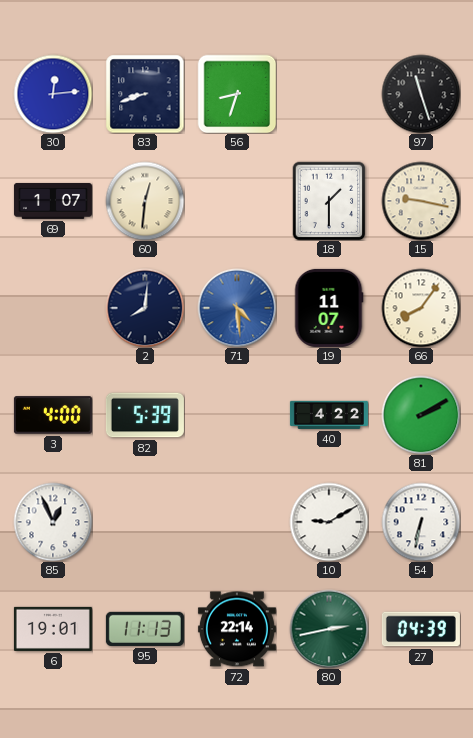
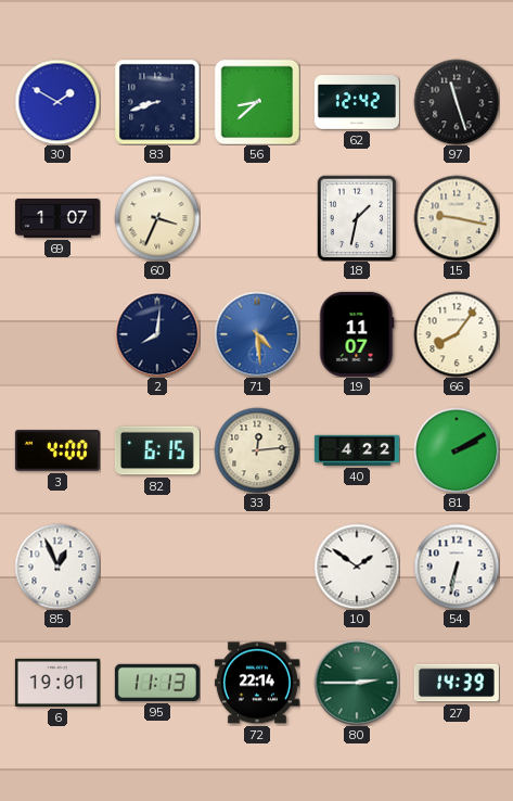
30: 12:14 -> 1:50 (57, 102)
56: 8:33 -> 8:38 (257, 102)
62: none -> 12:42 (357, 102)
60: 12:31 -> 3:34 (157, 218)
18: 1:30 -> 1:32 (357, 218)
82: 5:39 -> 6:15 (157, 450)
33: none -> 12:14 (257, 450)
10: 9:10 -> 1:51 (357, 567)
80: 2:43 -> 2:45 (357, 683)
27: 04:39 -> 14:39 (457, 683)
